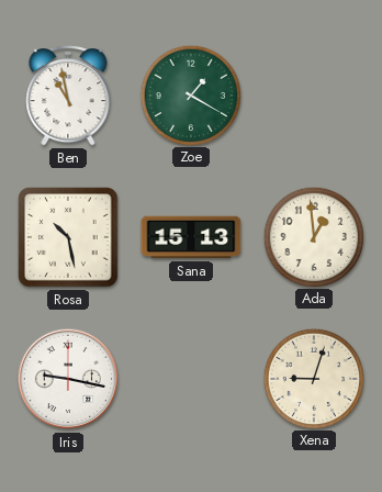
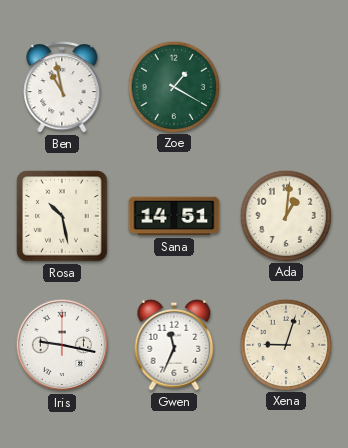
Sana: 15:13 -> 14:51 (174, 216)
Ada: 12:59 -> 1:01 (285, 215)
Gwen: none -> 11:34 (174, 345)
